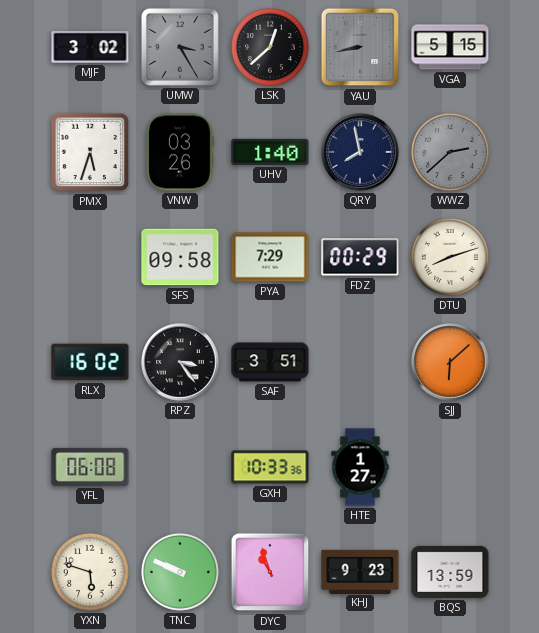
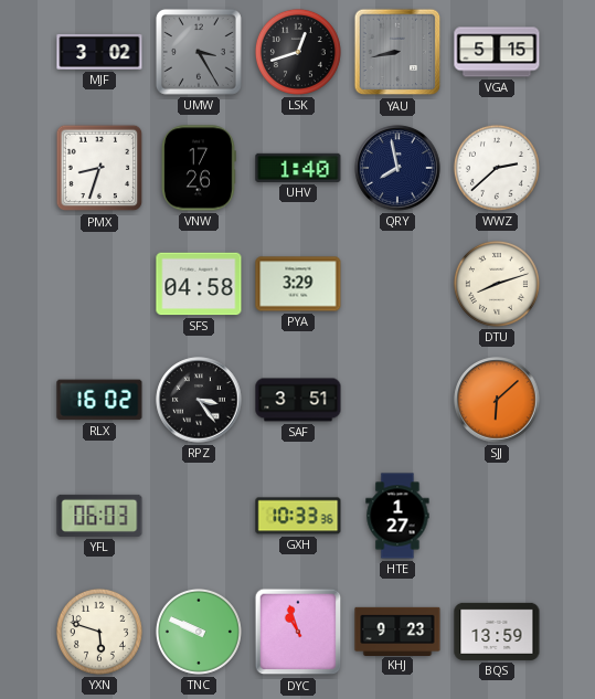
LSK: 12:38 -> 12:42 (298, 52)
PMX: 5:33 -> 8:33 (99, 168)
VNW: 03:26 -> 17:26 (199, 168)
WWZ dial: grey -> white (497, 168)
SFS: 09:58 -> 04:58 (199, 284)
PYA: 7:29 -> 3:29 (298, 284)
FDZ: 00:29 -> none (360, 257)
YFL: 06:08 -> 06:03 (99, 516)
